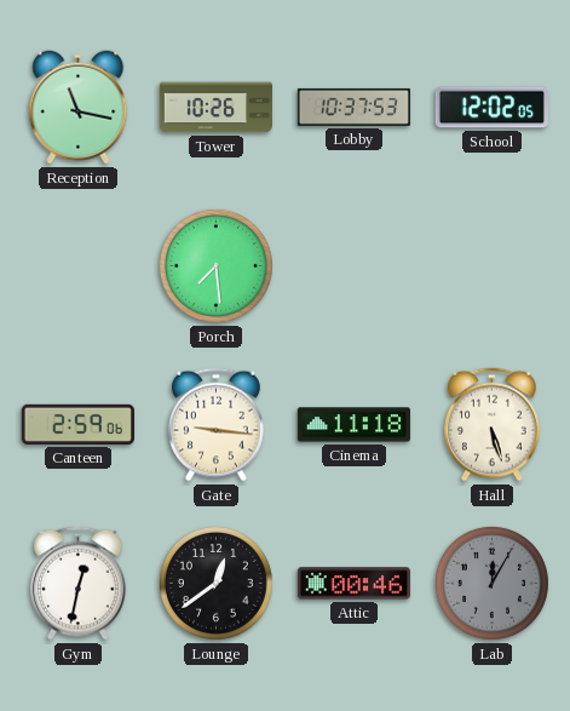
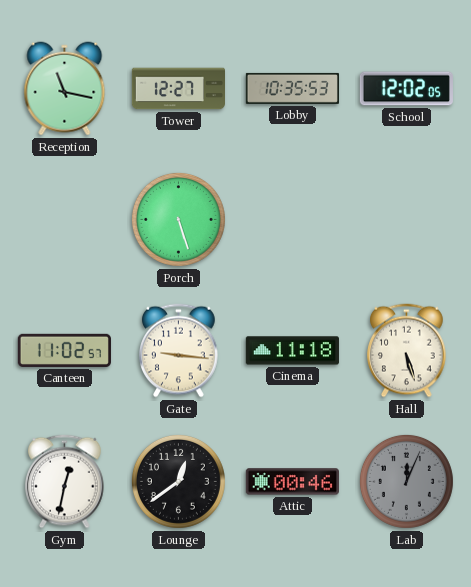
Tower: 10:26 -> 12:27 (178, 89)
Lobby: 10:37 -> 10:35 (292, 88)
Porch: 7:29 -> 5:27 (178, 219)
Canteen: 2:59 -> 11:02 (64, 350)
Lab: 12:05 -> 12:04 (406, 481)
